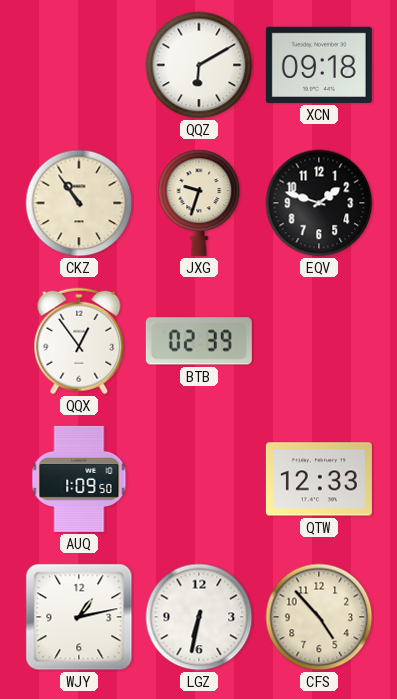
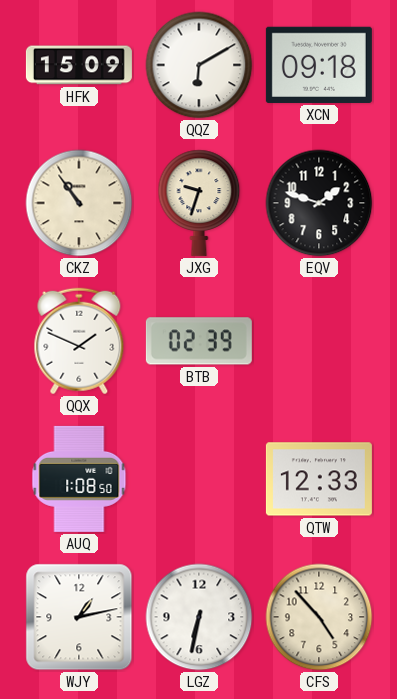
HFK: none -> 15:09 (79, 65)
QQX: 12:54 -> 1:49 (79, 341)
AUQ: 1:09 -> 1:08 (79, 479)
